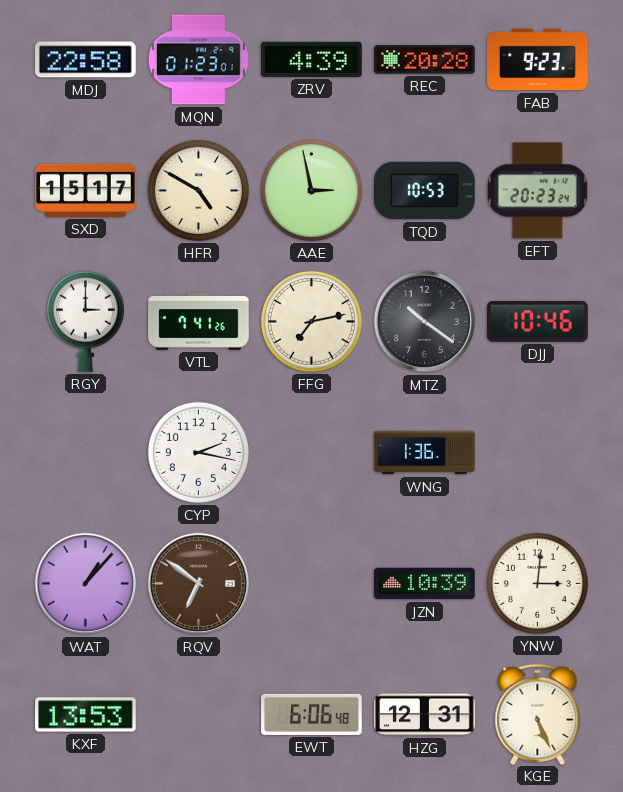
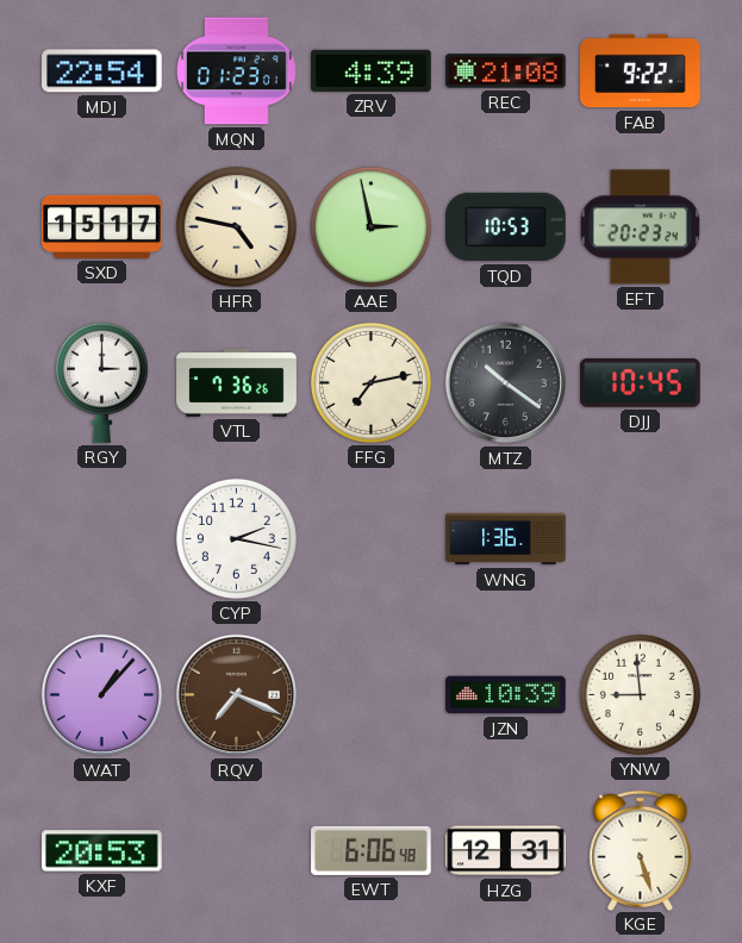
MDJ: 22:58 -> 22:54 (102, 71)
REC: 20:28 -> 21:08 (506, 71)
FAB: 9:23 -> 9:22 (641, 71)
HFR: 4:50 -> 4:47 (236, 226)
VTL: 7:41 -> 7:36 (237, 383)
DJJ: 10:46 -> 10:45 (641, 382)
RQV: 6:51 -> 7:19 (237, 695)
YNW: 3:01 -> 8:59 (640, 694)
KXF: 13:53 -> 20:53 (102, 851)
KGE: 5:26 -> 5:27 (641, 850)
